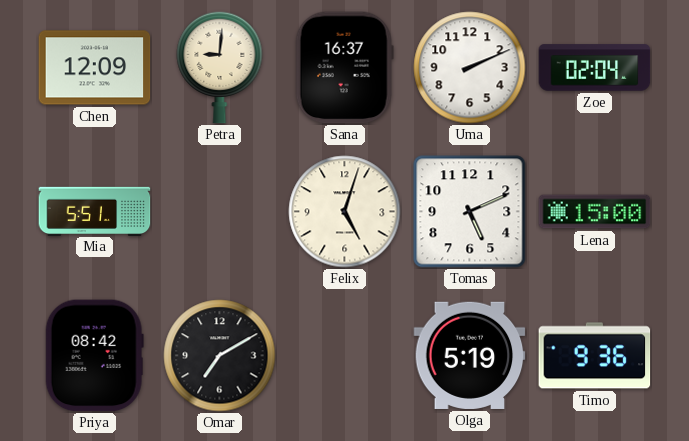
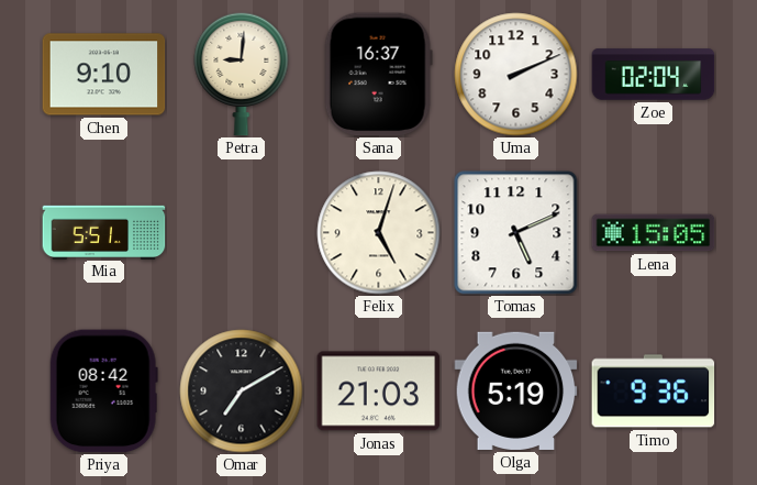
Chen: 12:09 -> 9:10 (104, 75)
Lena: 15:00 -> 15:05 (654, 233)
Jonas: none -> 21:03 (379, 392)
